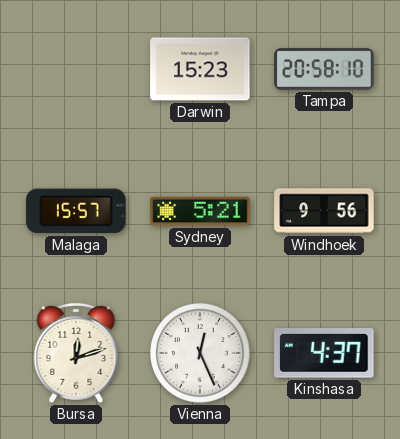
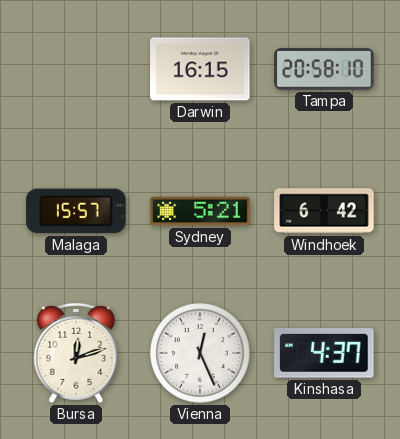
Darwin: 15:23 -> 16:15 (200, 69)
Windhoek: 9:56 -> 6:42 (324, 211)
